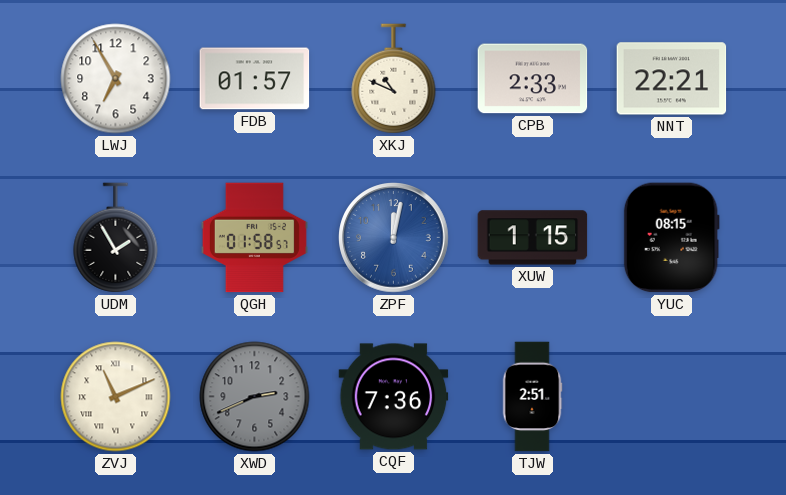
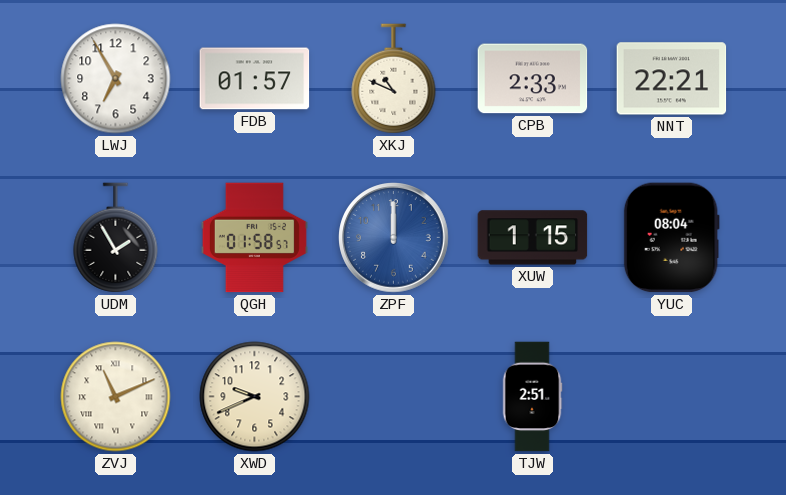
ZPF: 12:02 -> 12:00 (394, 238)
YUC: 08:15 -> 08:04 (671, 238)
XWD: 2:41 -> 9:41 (255, 397)
XWD dial: grey -> cream (255, 397)
CQF: 7:36 -> none (394, 397)
